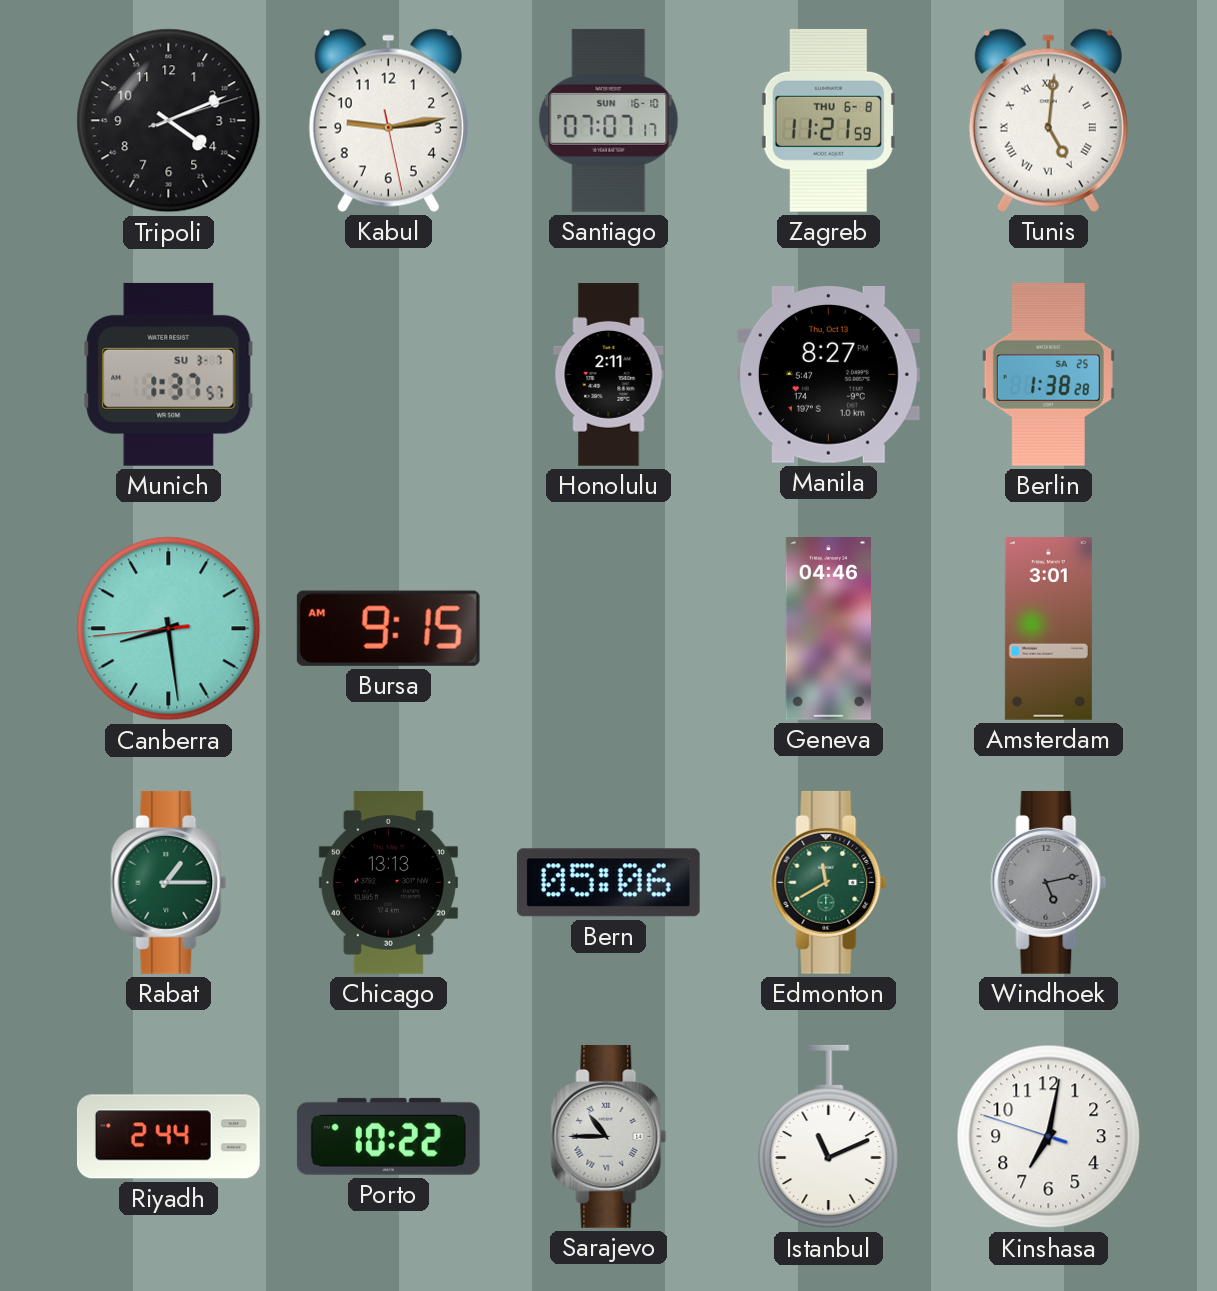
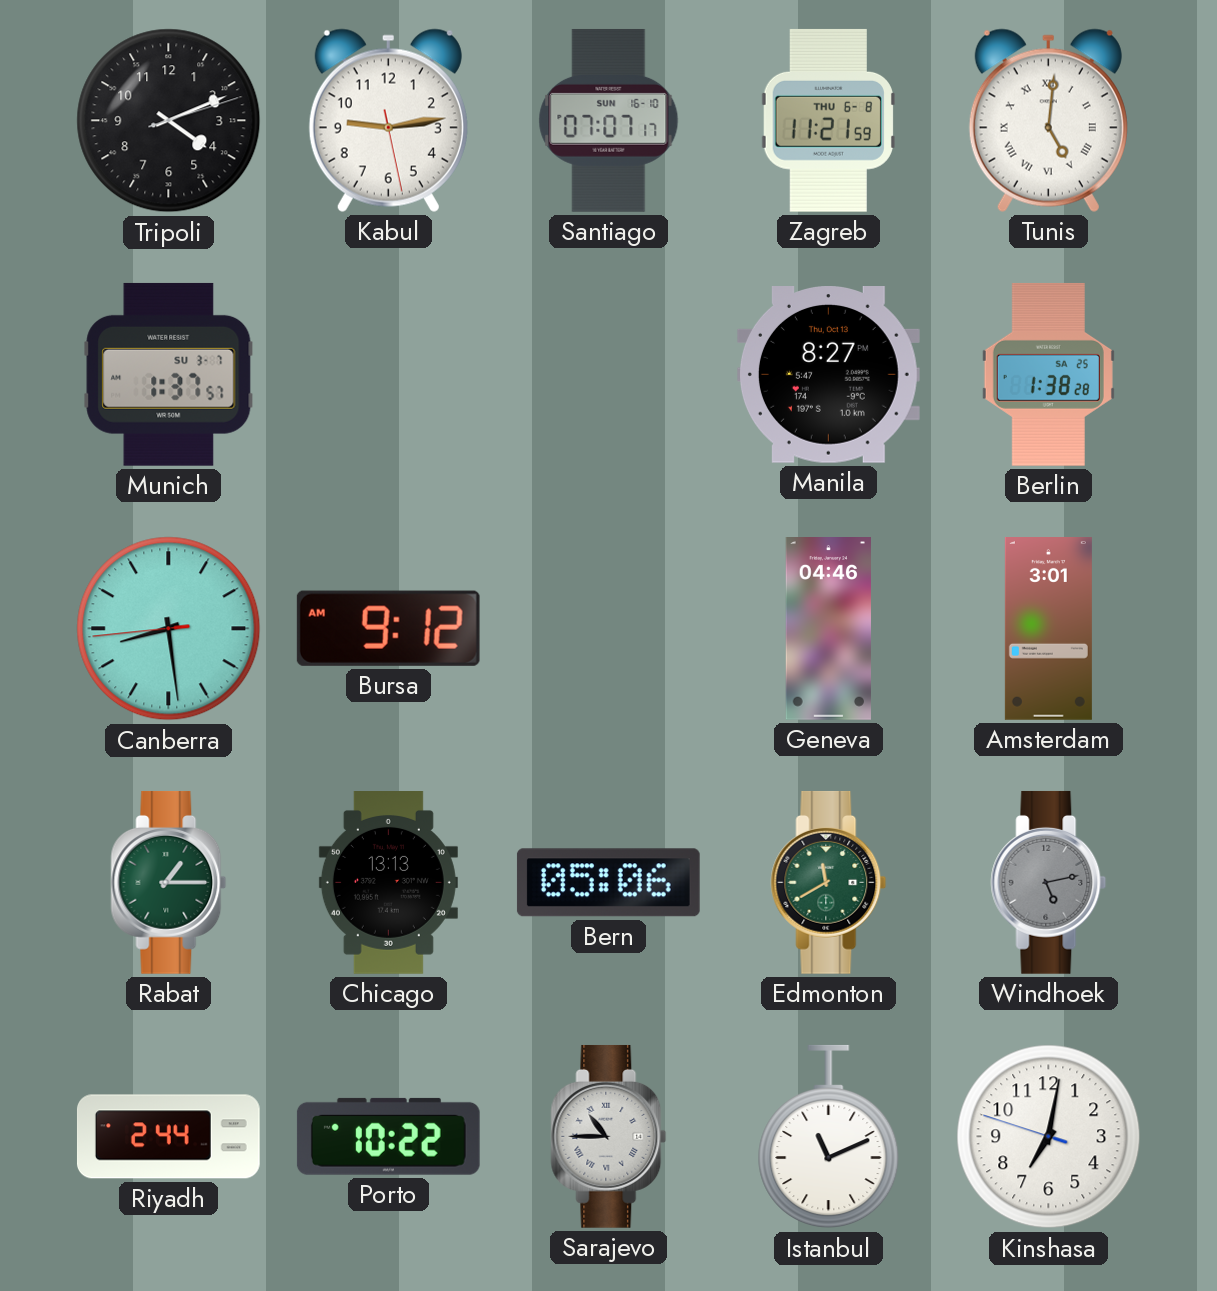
Honolulu: 2:11 -> none (609, 375)
Bursa: 9:15 -> 9:12 (388, 628)
